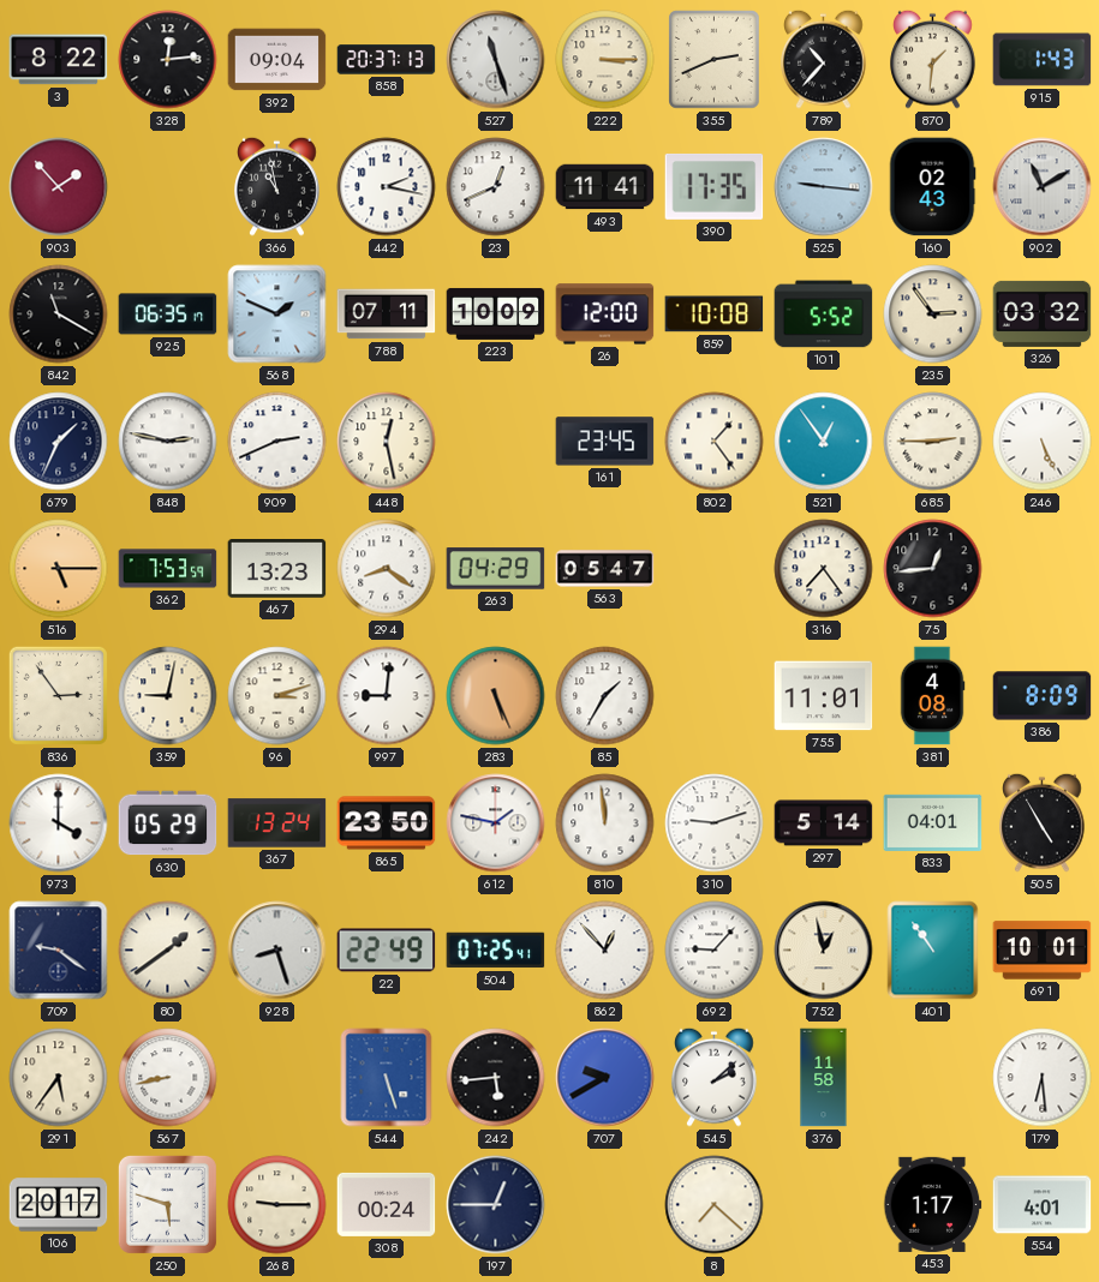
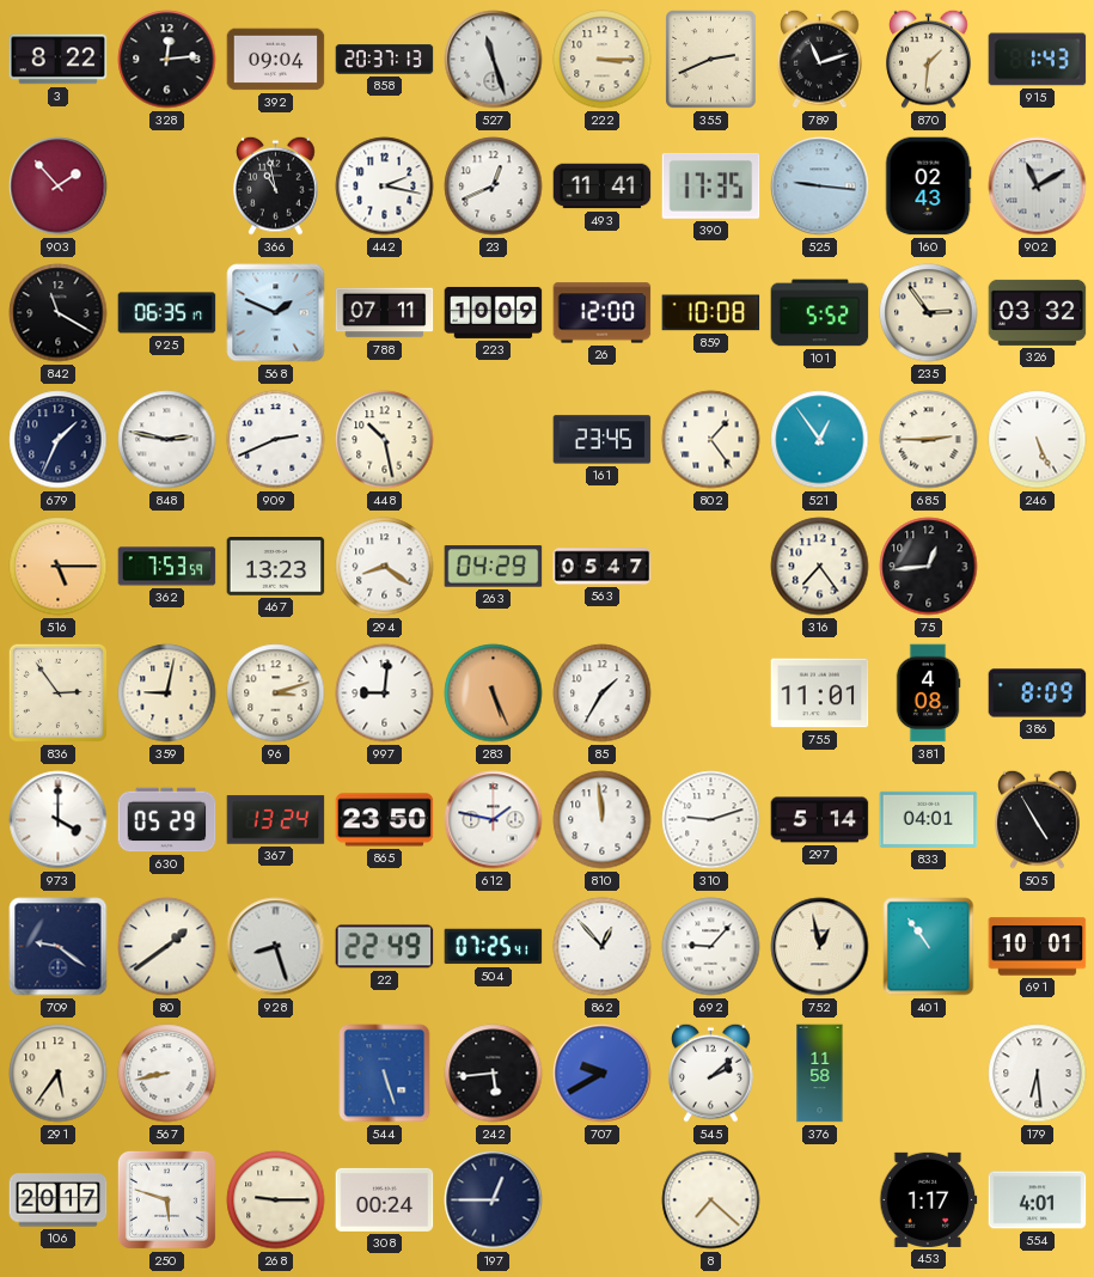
789: 10:37 -> 11:12 (820, 59)
448: 12:28 -> 10:28 (385, 440)
